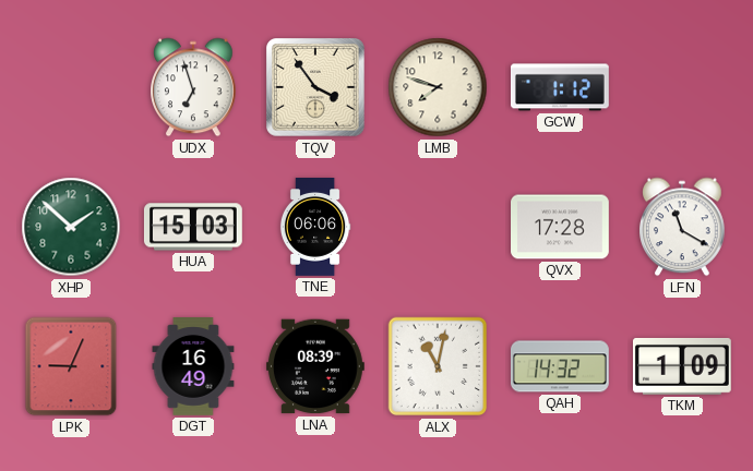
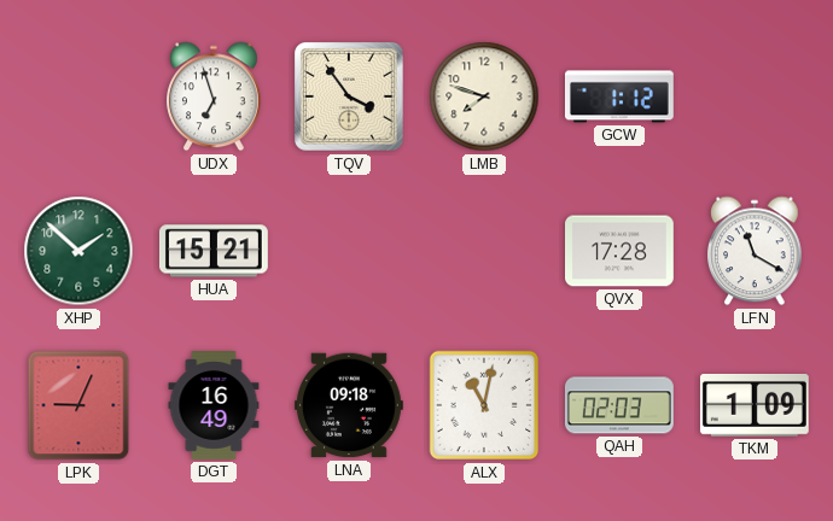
HUA: 15:03 -> 15:21 (214, 251)
TNE: 06:06 -> none (315, 228)
LNA: 08:39 -> 09:18 (349, 405)
QAH: 14:32 -> 02:03 (619, 405)
